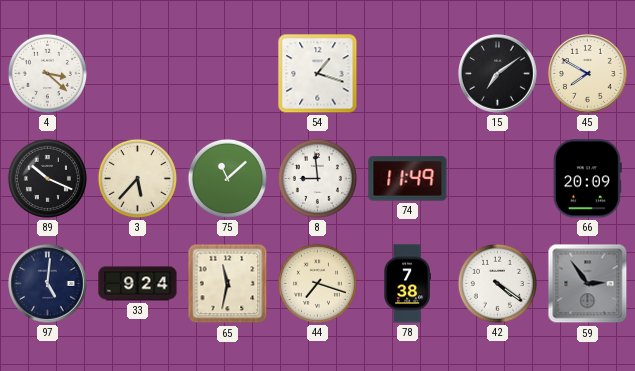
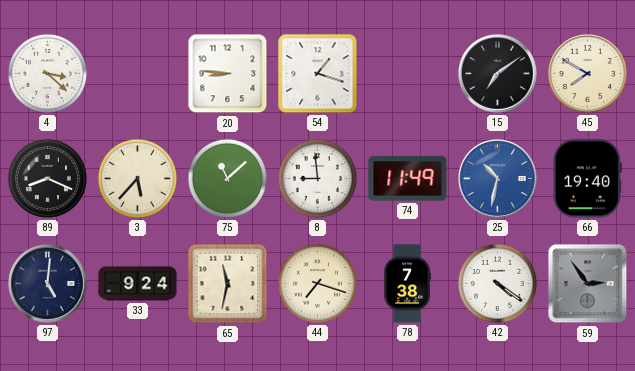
20: none -> 8:46 (228, 74)
89: 10:19 -> 8:19 (47, 178)
25: none -> 10:32 (498, 179)
66: 20:09 -> 19:40 (587, 179)
